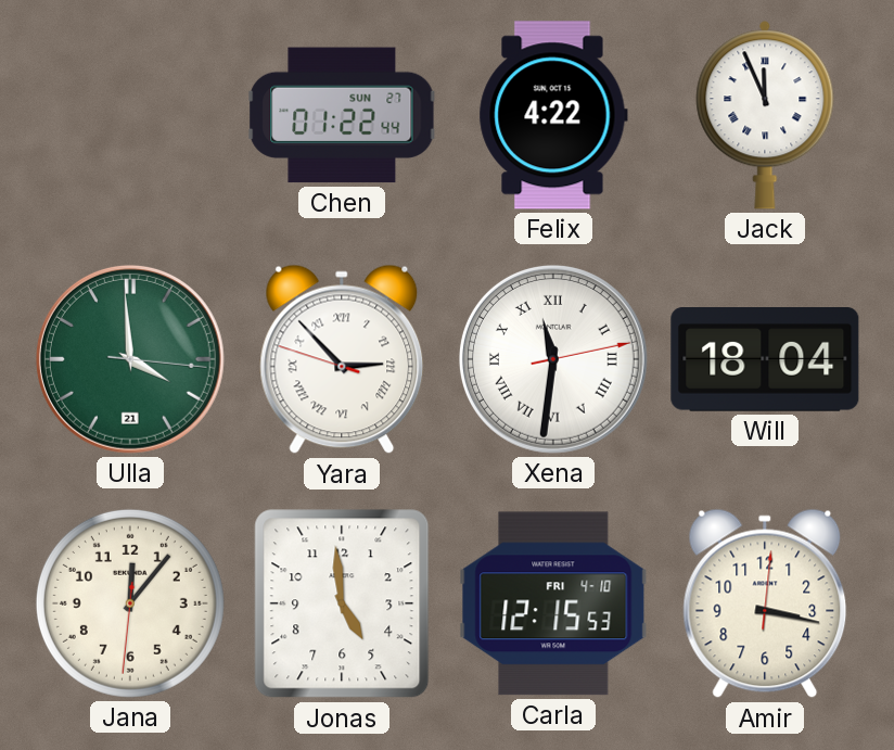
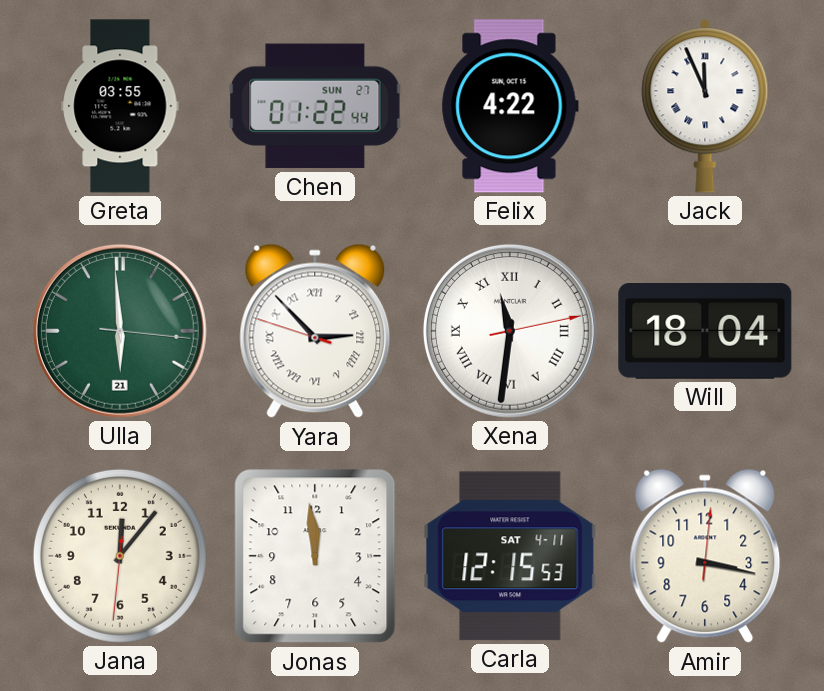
Greta: none -> 03:55 (120, 106)
Ulla: 3:59 -> 5:59 (120, 331)
Jonas: 4:59 -> 11:59 (315, 556)
Carla date: FRI 4-10 -> SAT 4-11 (510, 556)
